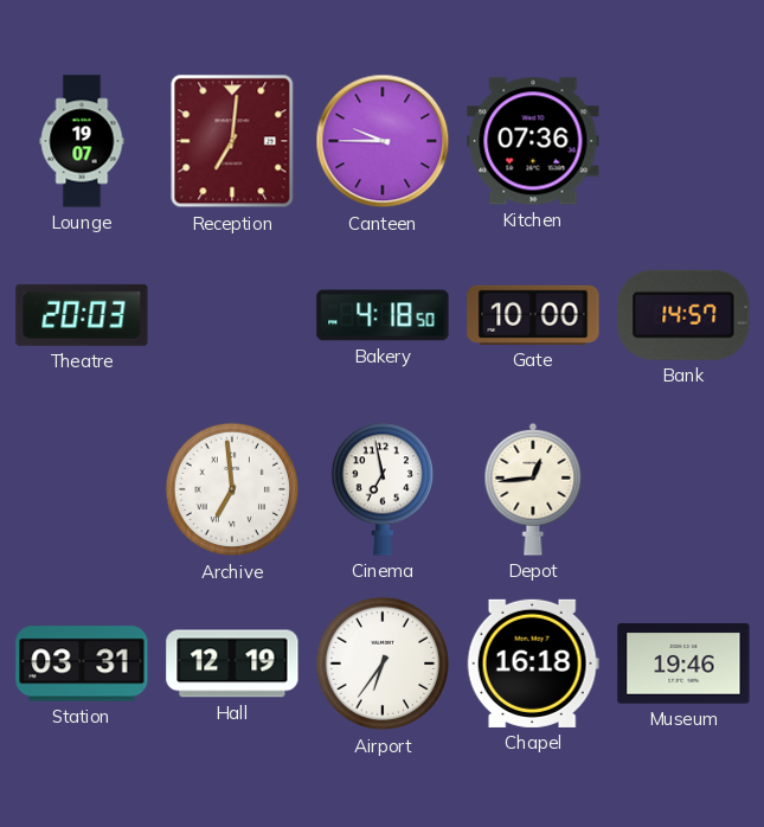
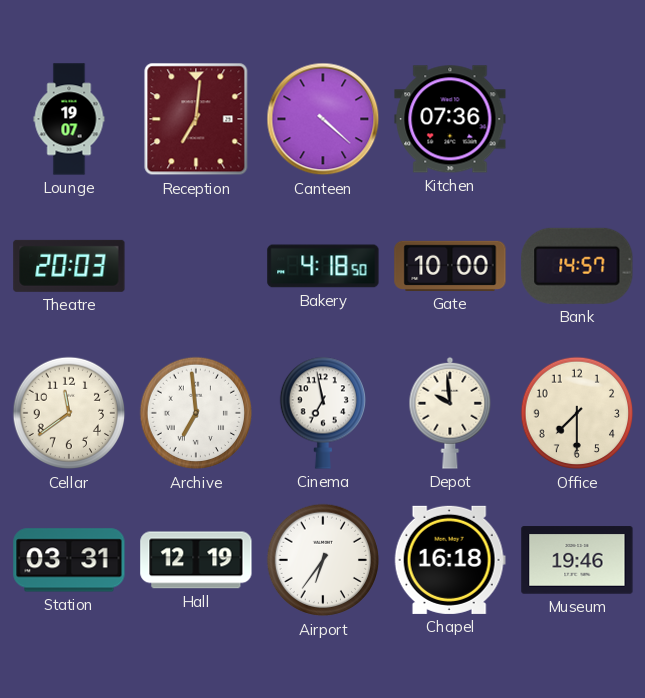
Canteen: 9:45 -> 4:22 (323, 119)
Cellar: none -> 11:39 (69, 413)
Depot: 12:44 -> 9:59 (450, 413)
Office: none -> 7:30 (577, 413)
